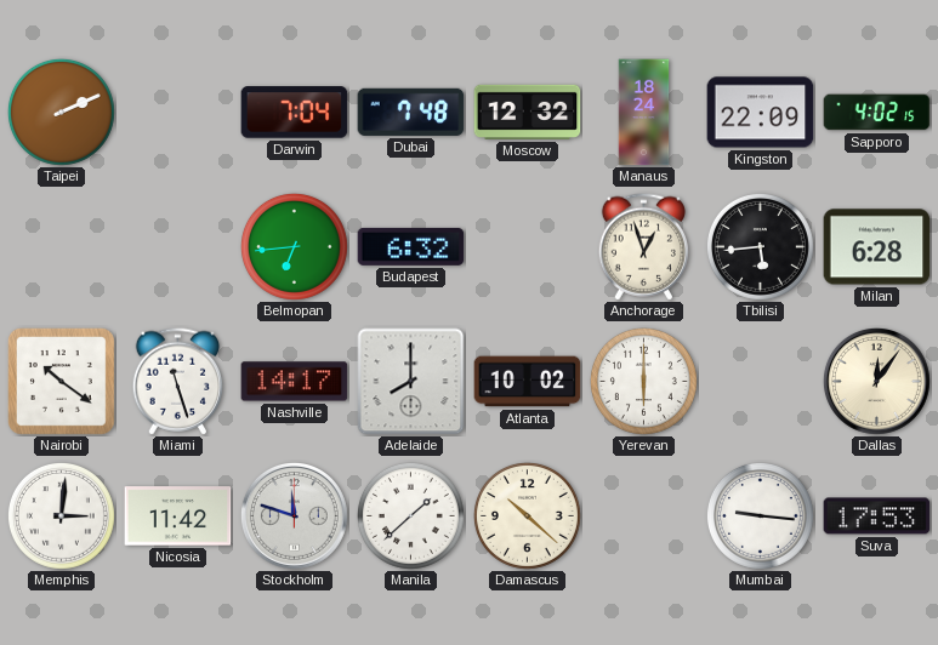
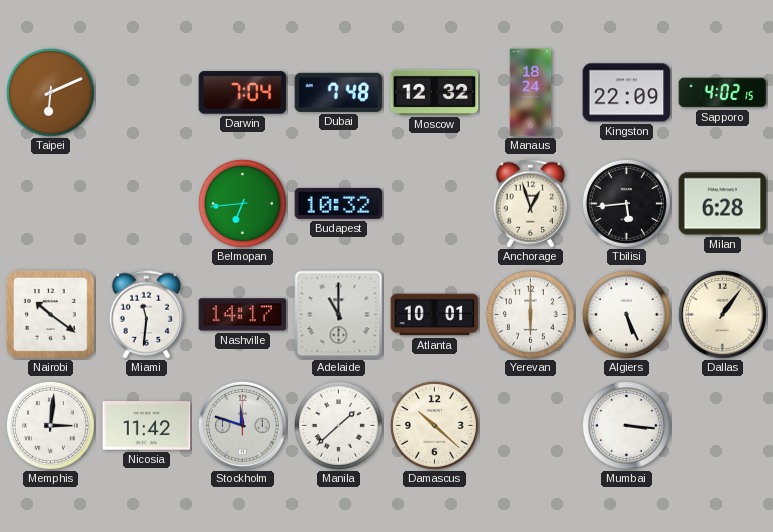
Taipei: 2:11 -> 6:11 (50, 92)
Budapest: 6:32 -> 10:32 (339, 203)
Miami: 11:27 -> 11:31 (147, 315)
Adelaide: 8:00 -> 11:00 (339, 315)
Atlanta: 10:02 -> 10:01 (435, 315)
Algiers: none -> 5:26 (626, 314)
Dallas: 12:06 -> 1:06 (722, 314)
Mumbai: 9:16 -> 3:16 (626, 425)
Suva: 17:53 -> none (877, 516)
